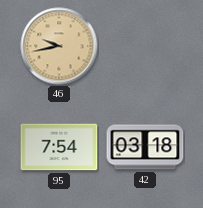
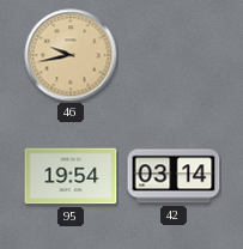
95: 7:54 -> 19:54 (71, 176)
42: 03:18 -> 03:14 (174, 176)
